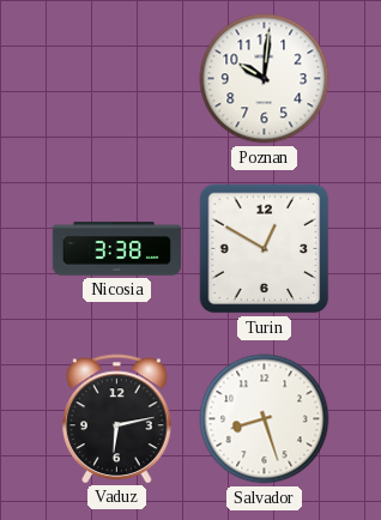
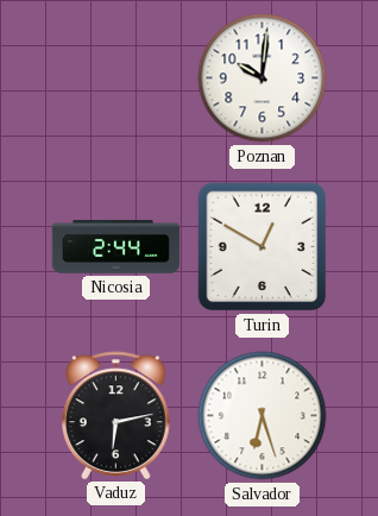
Nicosia: 3:38 -> 2:44 (116, 247)
Salvador: 8:27 -> 6:27 (263, 416)
